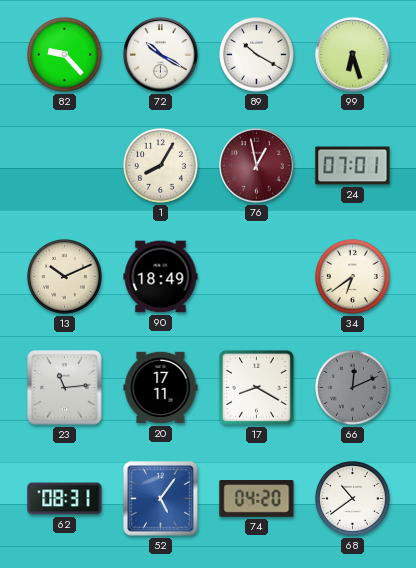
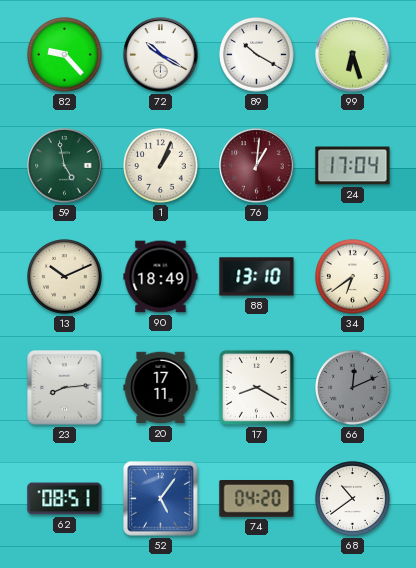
59: none -> 4:58 (65, 166)
1: 8:05 -> 1:04 (161, 166)
76: 12:58 -> 1:01 (257, 166)
24: 07:01 -> 17:04 (353, 166)
88: none -> 13:10 (257, 277)
23: 11:14 -> 8:14 (65, 388)
62: 08:31 -> 08:51 (65, 499)
